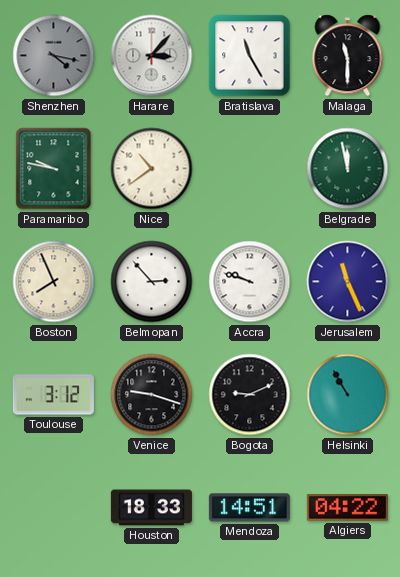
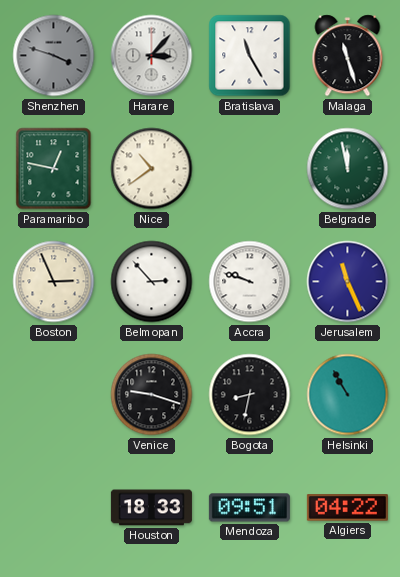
Shenzhen: 4:17 -> 3:48 (54, 56)
Malaga: 11:30 -> 11:27 (348, 56)
Paramaribo: 9:47 -> 12:47 (54, 169)
Boston: 7:56 -> 2:56 (54, 282)
Toulouse: 3:12 -> none (53, 395)
Bogota: 9:11 -> 8:32 (250, 395)
Mendoza: 14:51 -> 09:51 (249, 508)
